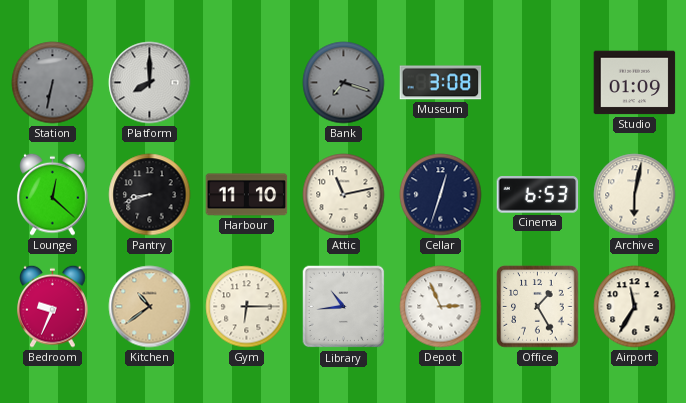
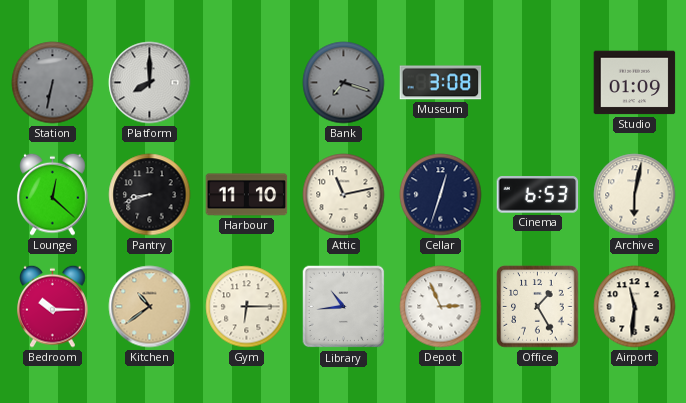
Bedroom: 9:34 -> 10:15 (53, 306)
Airport: 11:35 -> 11:31 (635, 307)
